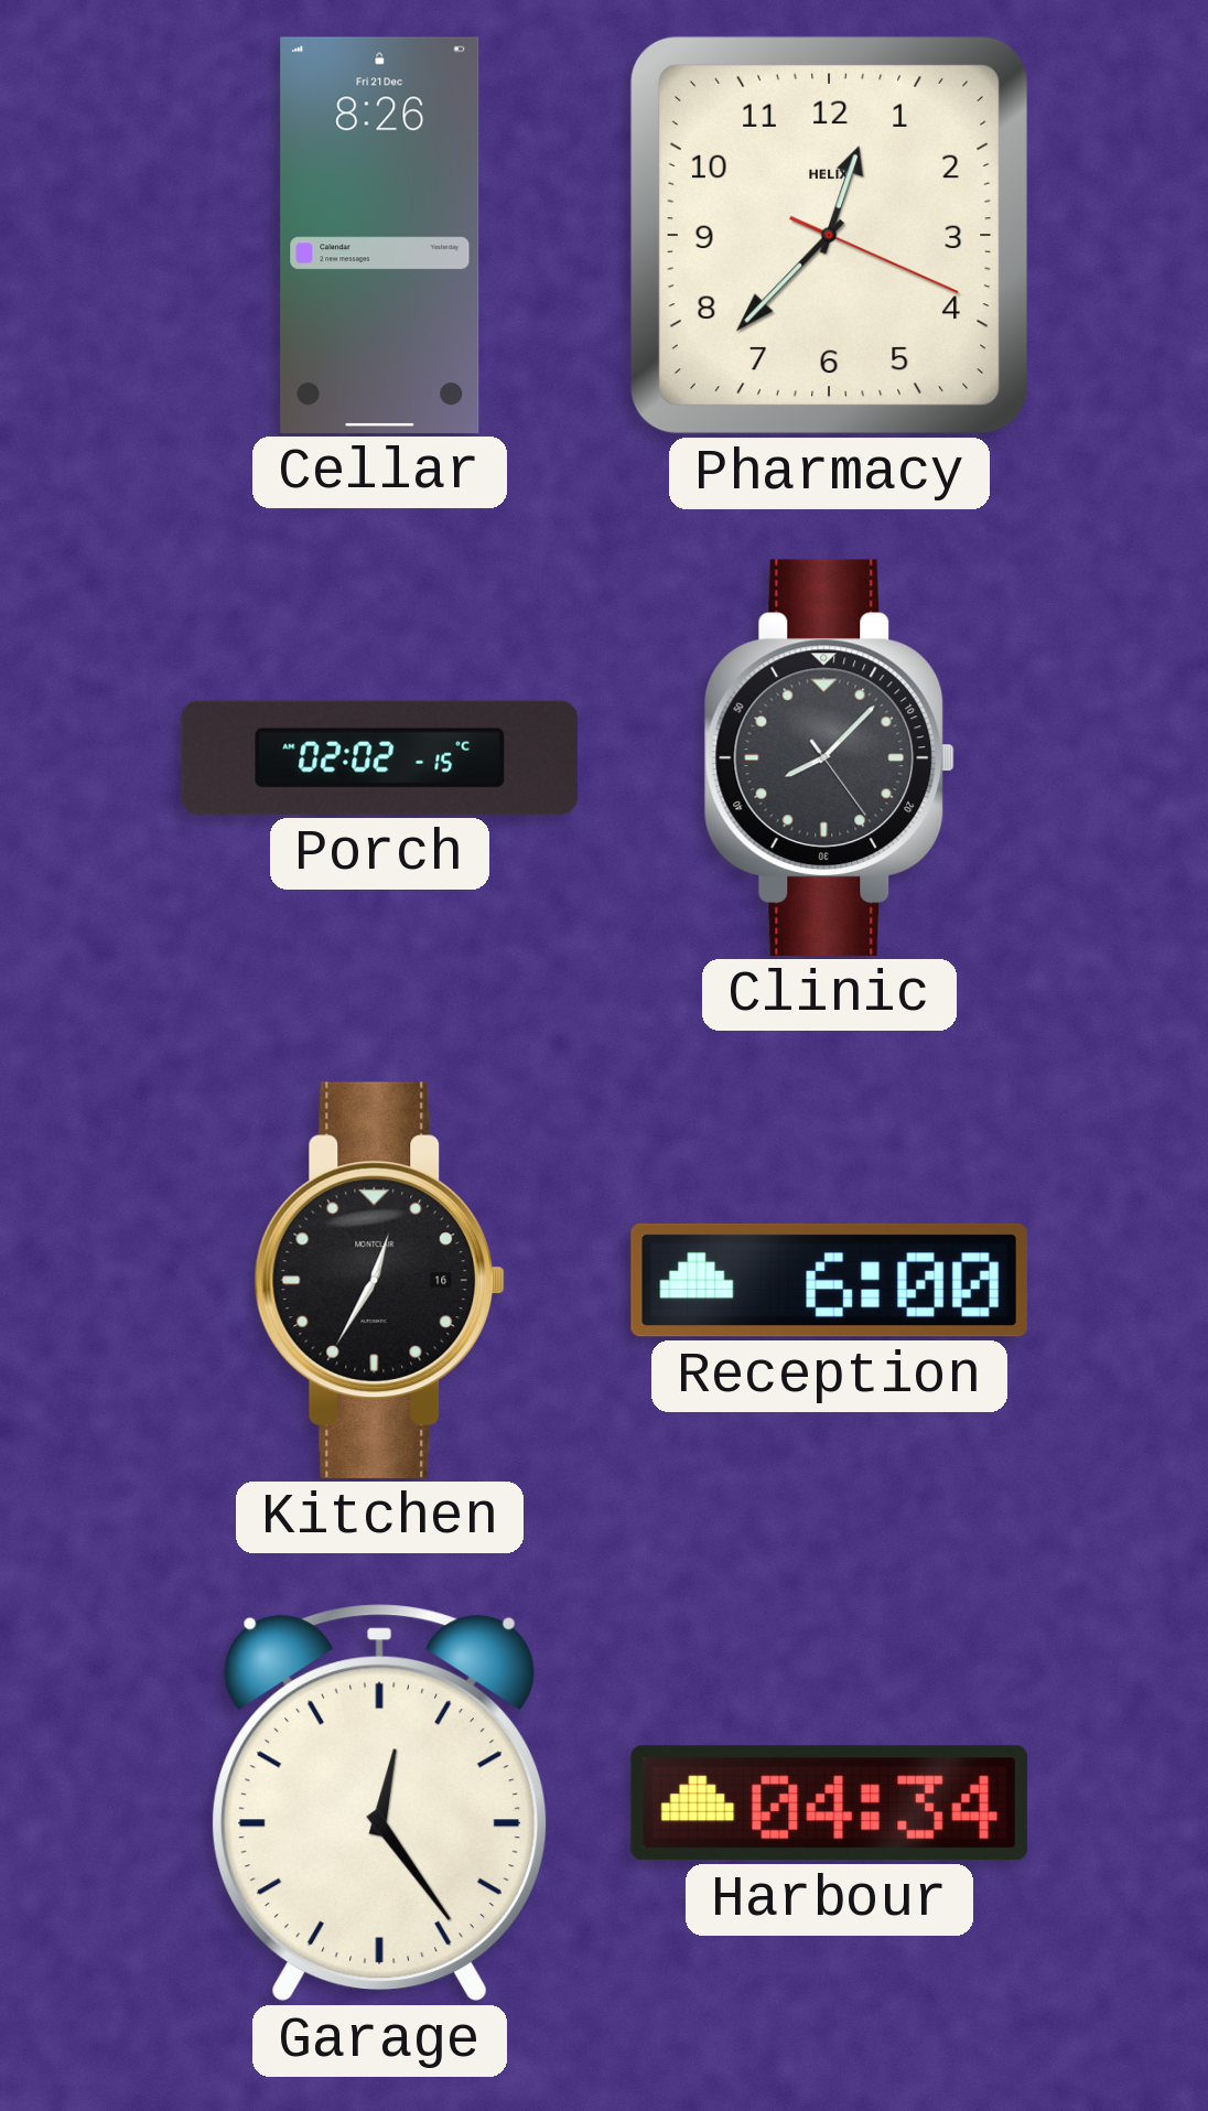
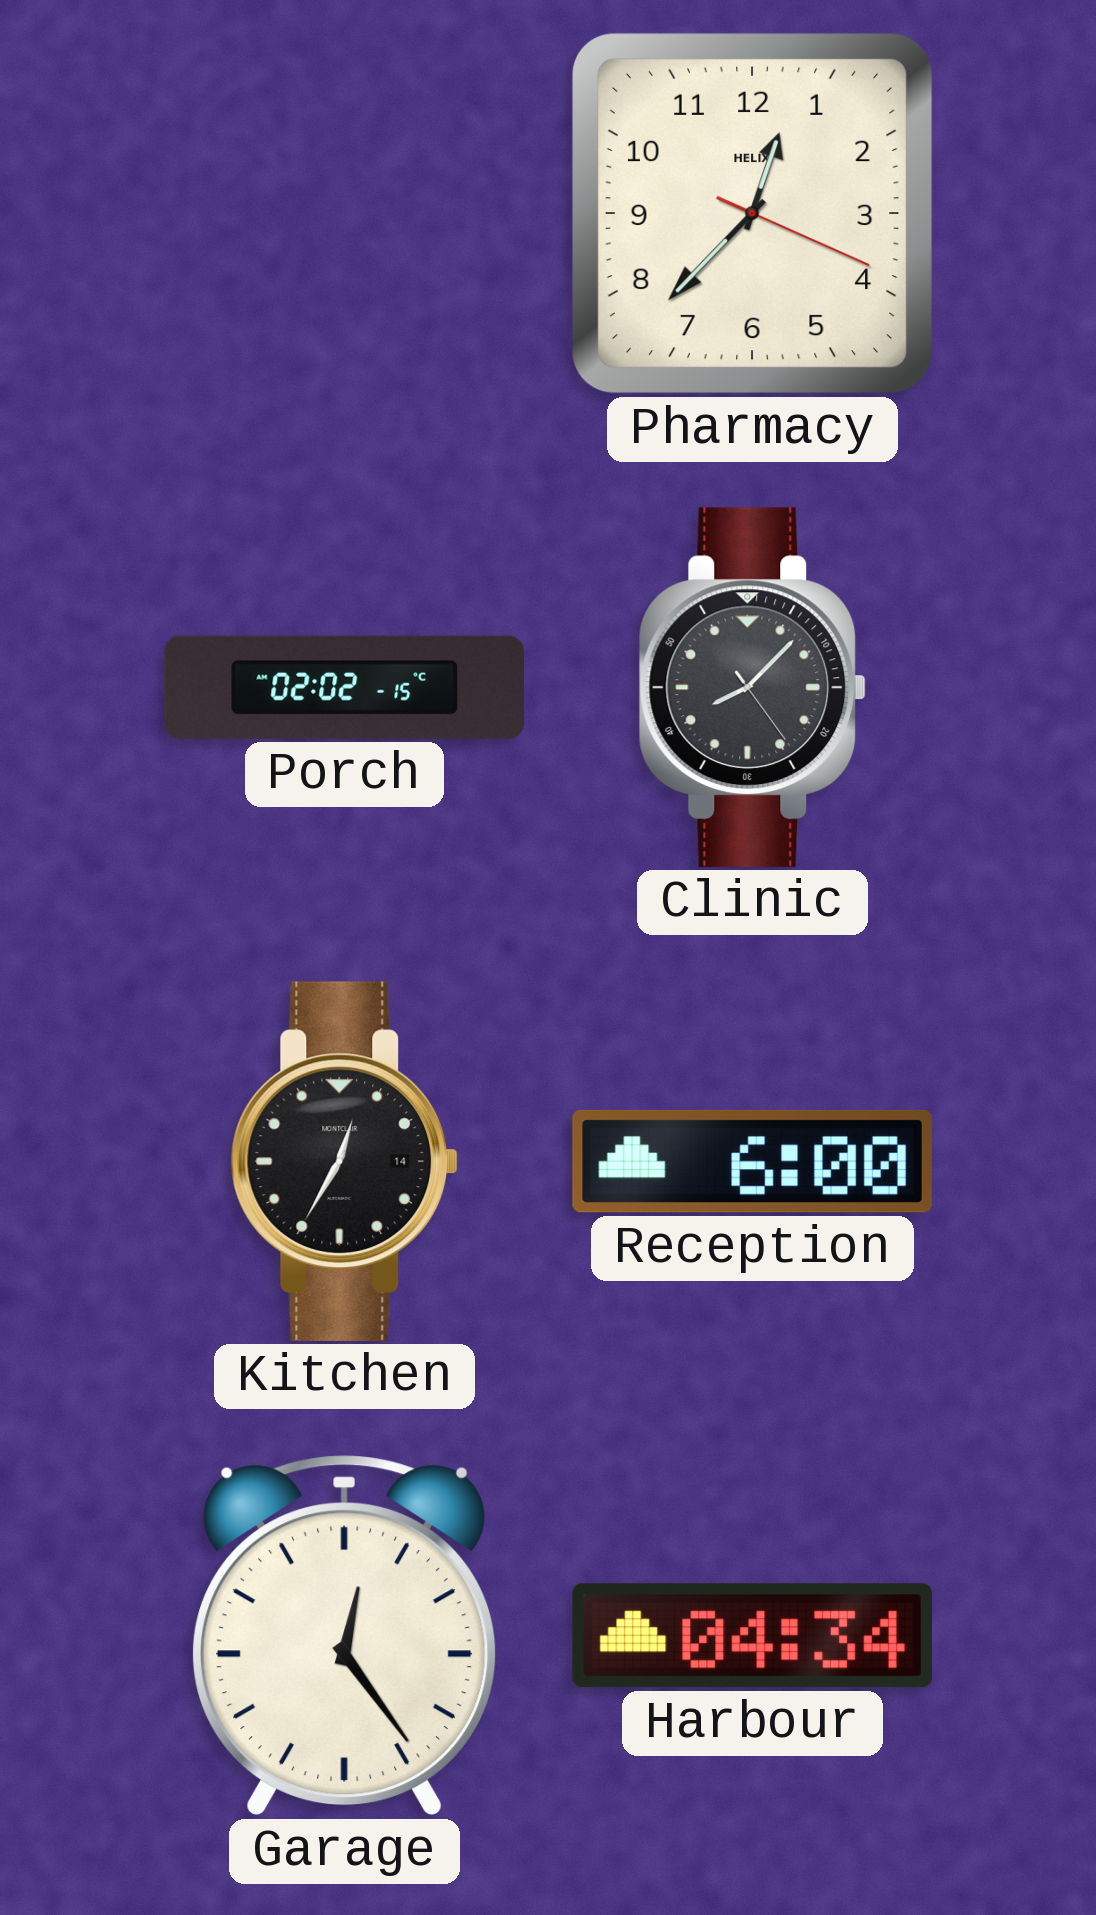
Cellar: 8:26 -> none (380, 235)
Kitchen date: 16 -> 14 (345, 1161)
